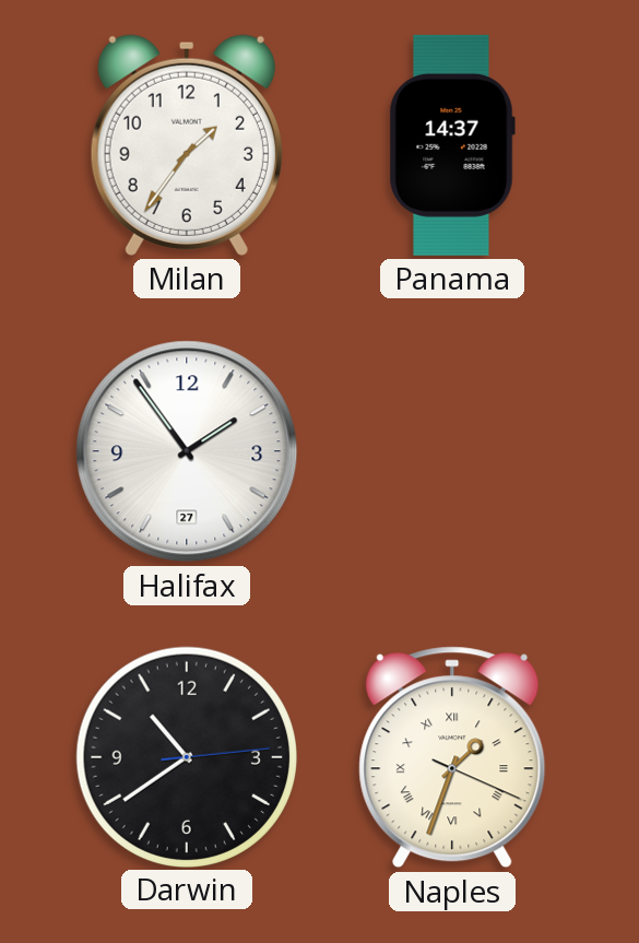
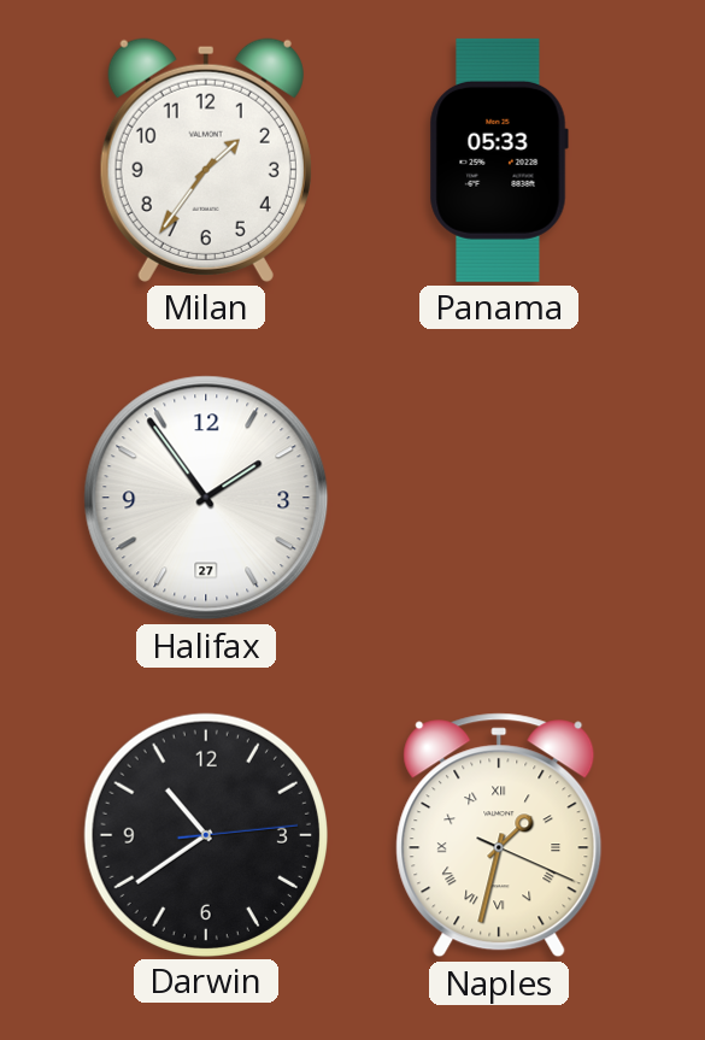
Panama: 14:37 -> 05:33 (499, 160)
Naples: 1:33 -> 1:32 (499, 835)
